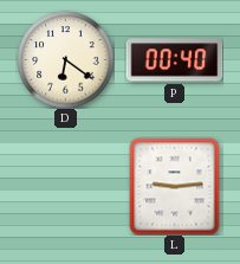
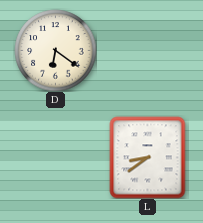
P: 00:40 -> none (174, 60)
L: 9:14 -> 8:39 (148, 157)
